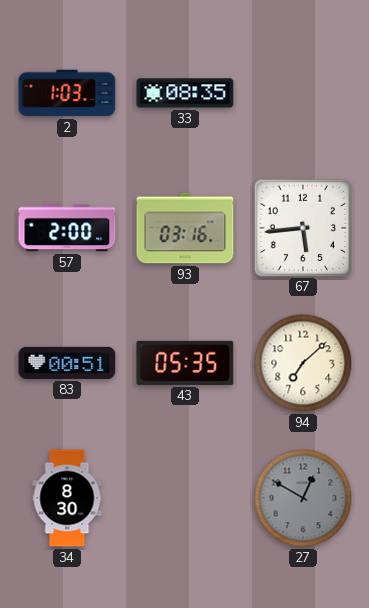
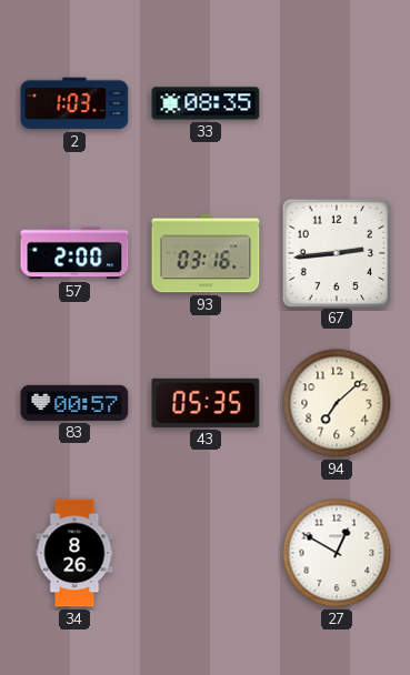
67: 5:44 -> 2:44 (336, 252)
83: 00:51 -> 00:57 (74, 403)
34: 8:30 -> 8:26 (74, 553)
27 dial: grey -> white (337, 553)
